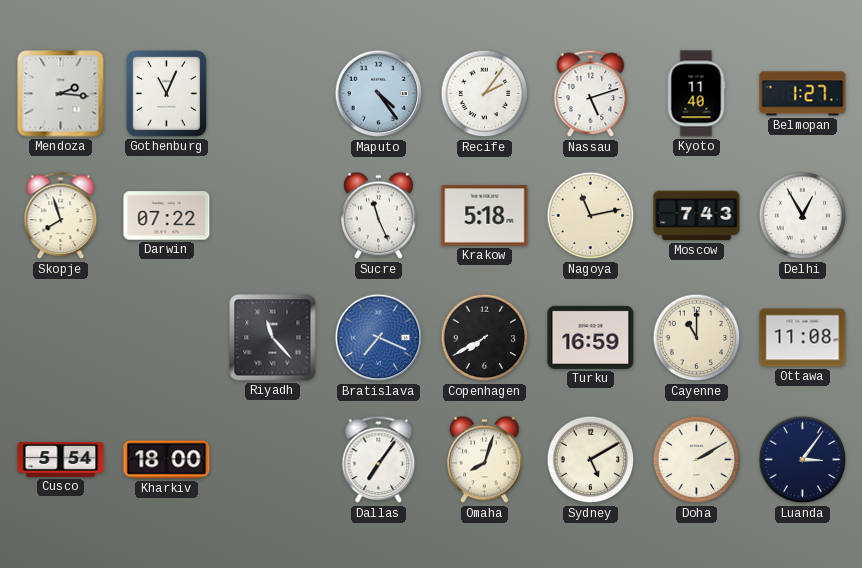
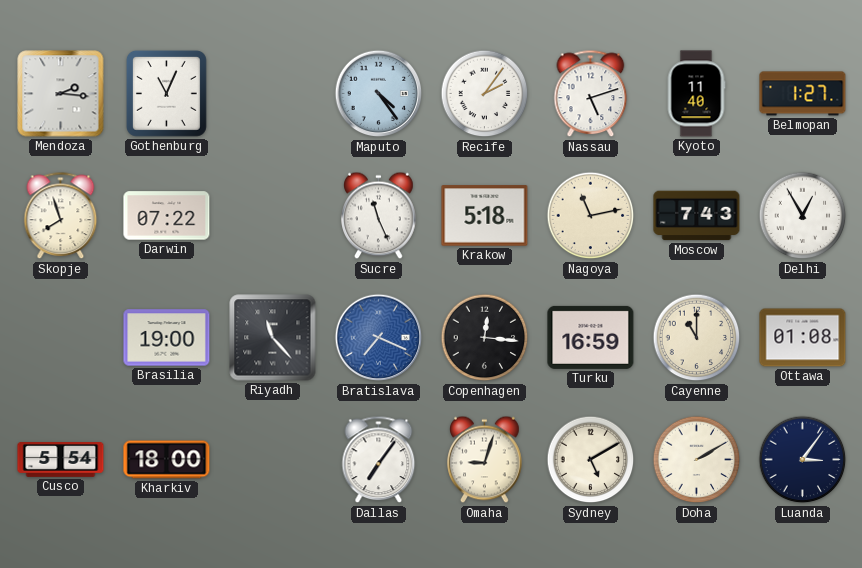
Brasilia: none -> 19:00 (167, 338)
Copenhagen: 7:40 -> 12:16 (485, 338)
Ottawa: 11:08 -> 01:08 (803, 338)
Omaha: 8:03 -> 9:03 (485, 460)
